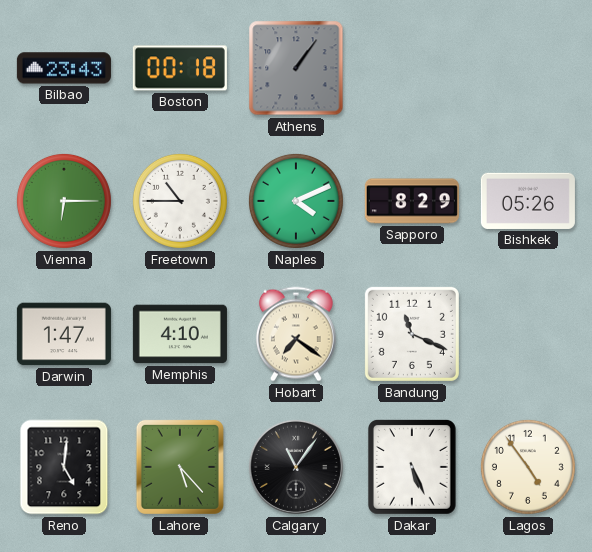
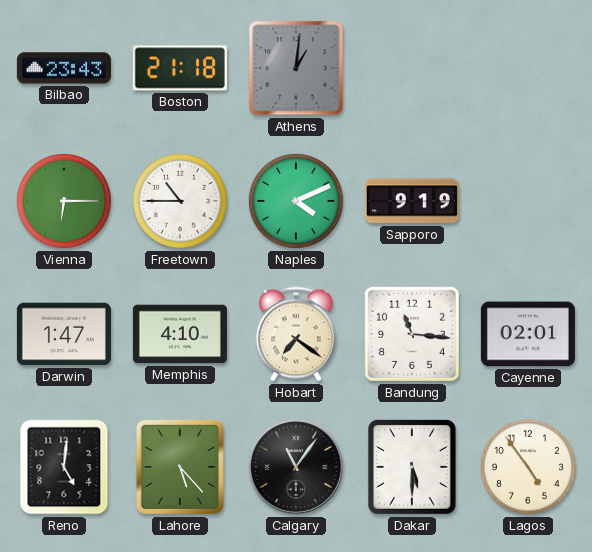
Boston: 00:18 -> 21:18 (180, 68)
Athens: 1:06 -> 1:01 (296, 68)
Sapporo: 8:29 -> 9:19 (412, 201)
Bishkek: 05:26 -> none (528, 201)
Bandung: 11:19 -> 11:16 (412, 334)
Cayenne: none -> 02:01 (528, 334)
Dakar: 5:26 -> 5:30 (412, 468)
